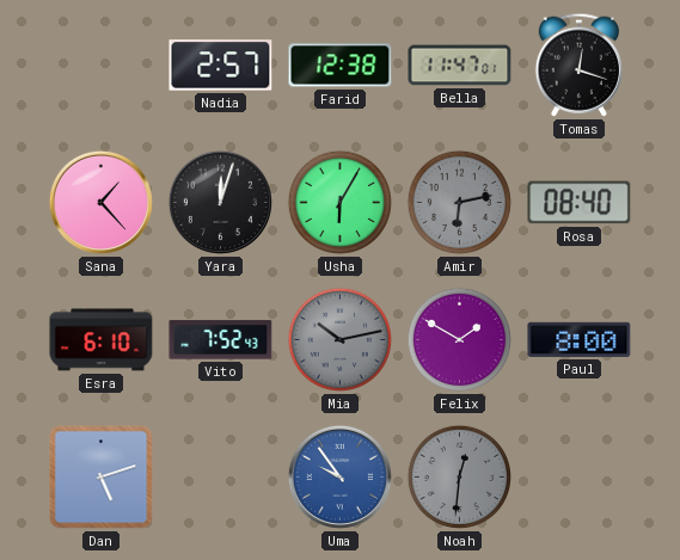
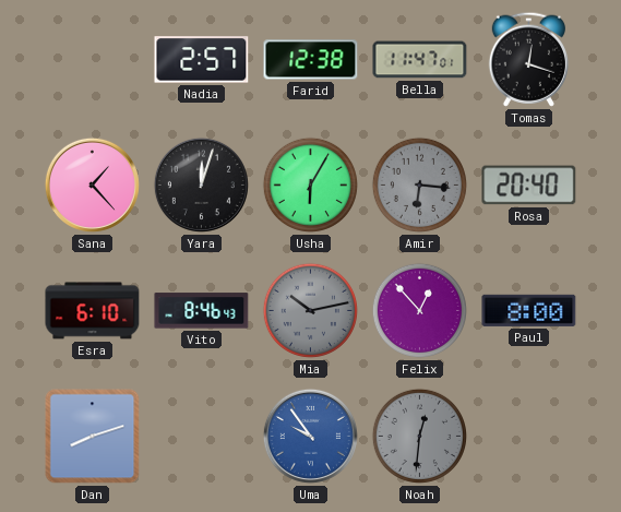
Amir: 6:13 -> 6:16 (419, 184)
Rosa: 08:40 -> 20:40 (529, 186)
Vito: 7:52 -> 8:46 (202, 311)
Felix: 1:50 -> 12:53 (419, 310)
Dan: 5:12 -> 8:12 (93, 437)
